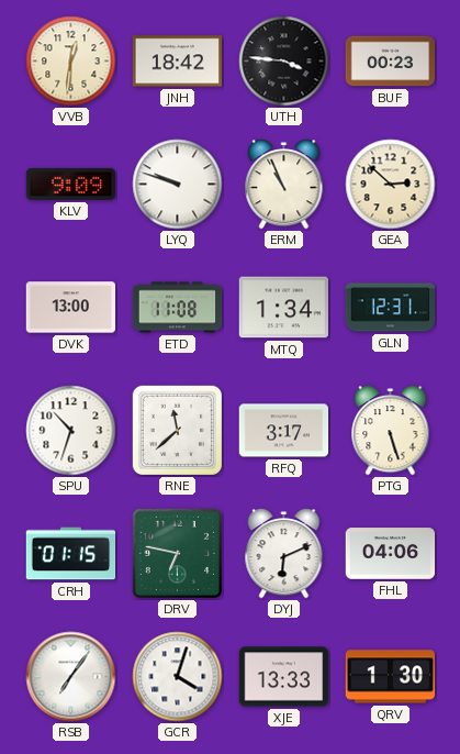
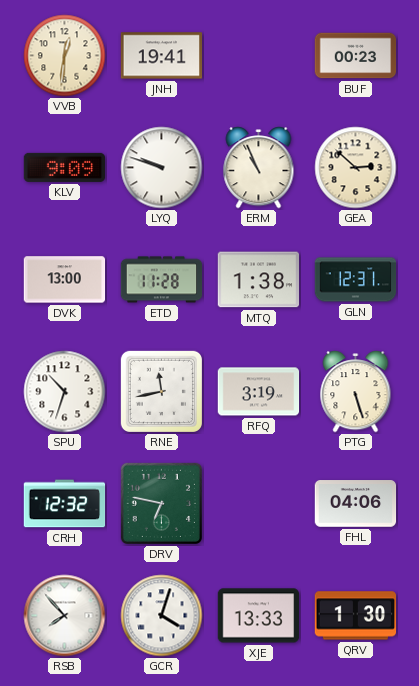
JNH: 18:42 -> 19:41 (162, 56)
UTH: 3:46 -> none (284, 62)
ETD: 11:08 -> 11:28 (162, 280)
MTQ: 1:34 -> 1:38 (259, 280)
RNE: 11:38 -> 11:43 (161, 391)
RFQ: 3:17 -> 3:19 (259, 392)
CRH: 01:15 -> 12:32 (65, 504)
DYJ: 6:11 -> none (284, 554)
RSB: 7:06 -> 7:53 (65, 616)
